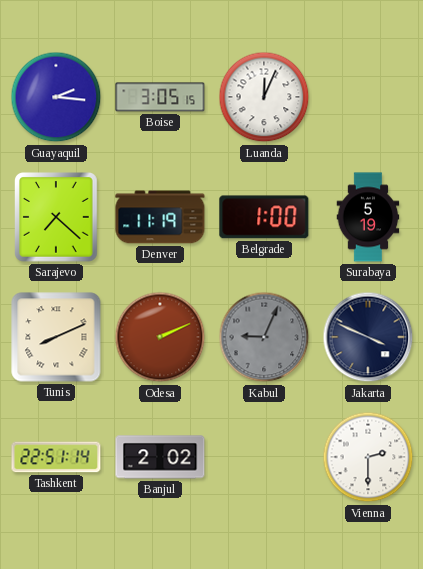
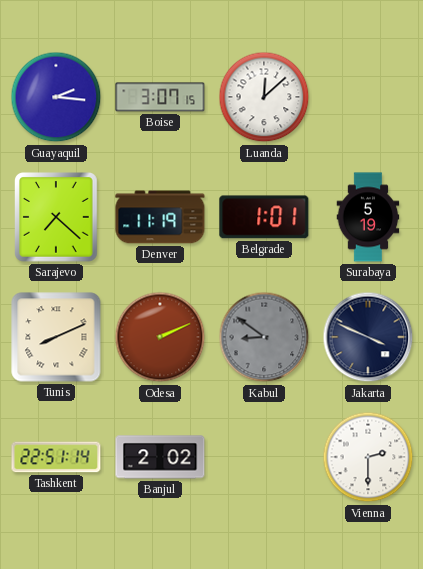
Boise: 3:05 -> 3:07 (160, 97)
Luanda: 12:04 -> 12:08 (264, 97)
Belgrade: 1:00 -> 1:01 (264, 217)
Kabul: 9:04 -> 8:51 (264, 337)
